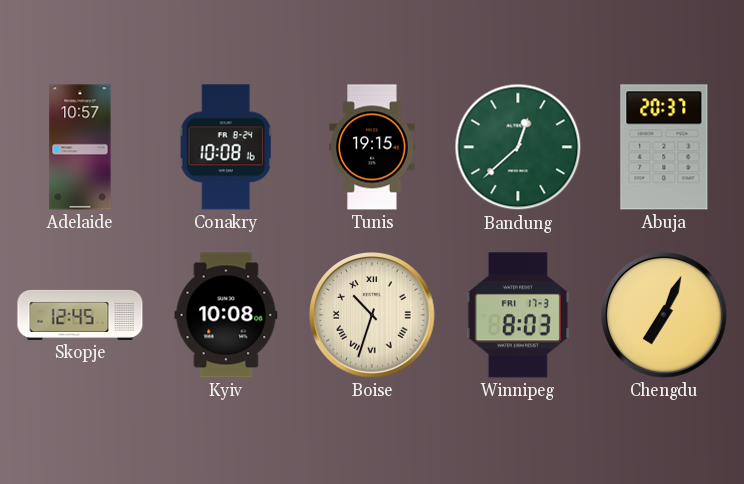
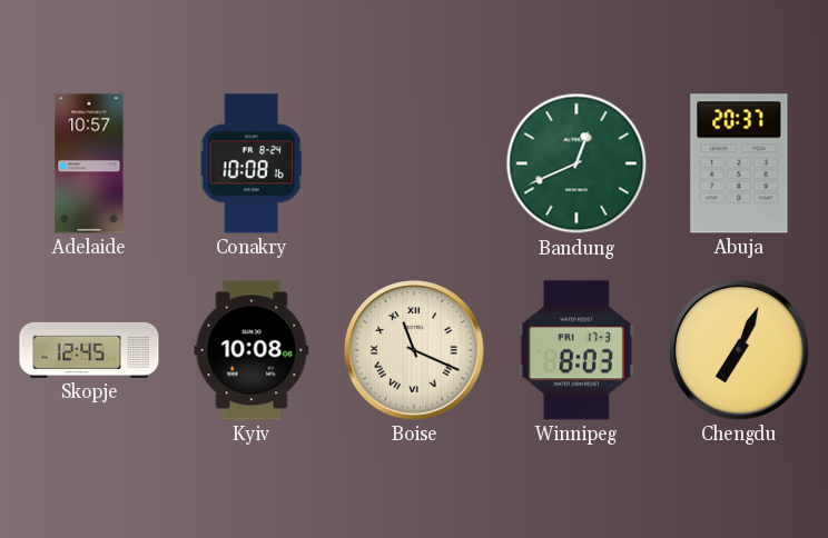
Tunis: 19:15 -> none (372, 147)
Bandung: 12:38 -> 12:41 (576, 163)
Boise: 10:33 -> 11:19 (414, 350)
